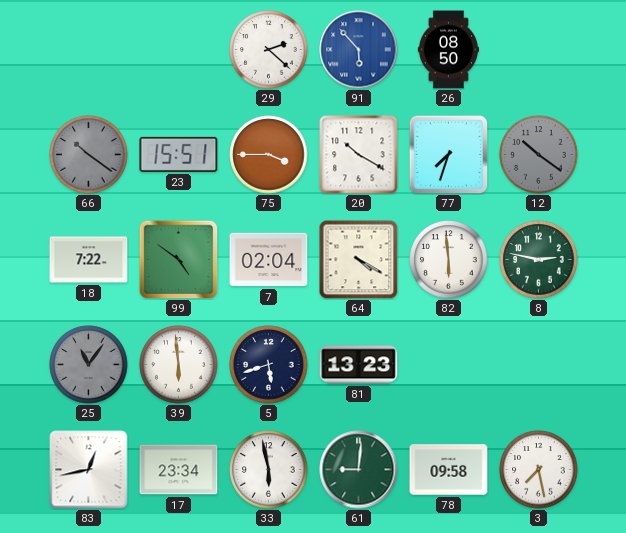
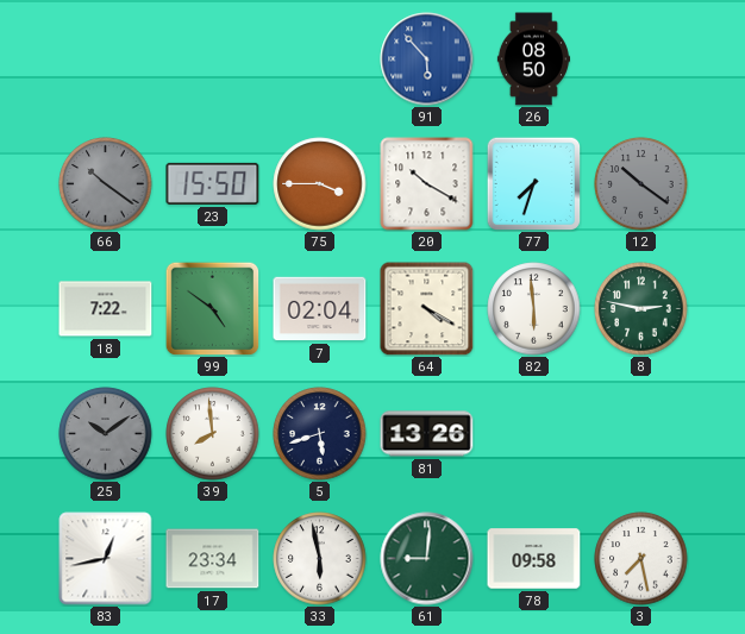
29: 2:22 -> none (269, 50)
23: 15:51 -> 15:50 (213, 183)
25: 11:06 -> 10:09 (106, 434)
39: 5:59 -> 7:59 (213, 434)
81: 13:23 -> 13:26 (427, 434)
